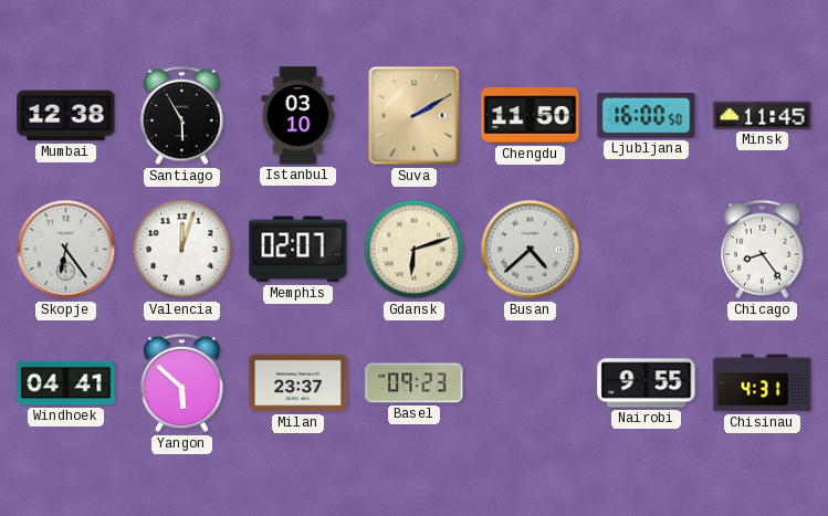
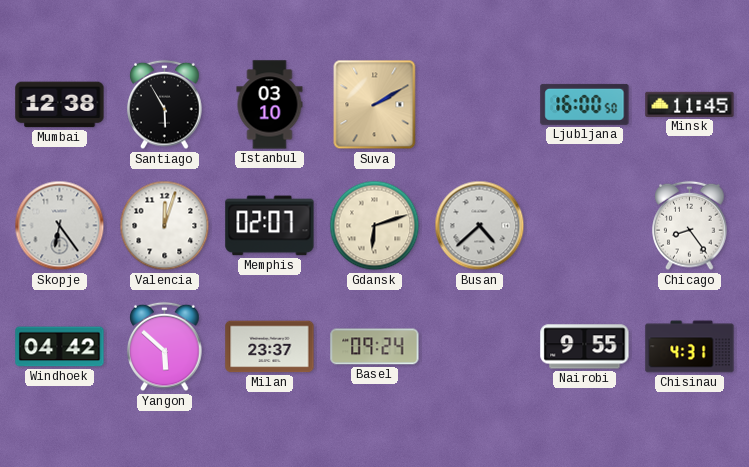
Chengdu: 11:50 -> none (531, 115)
Windhoek: 04:41 -> 04:42 (60, 347)
Basel: 09:23 -> 09:24 (375, 347)
